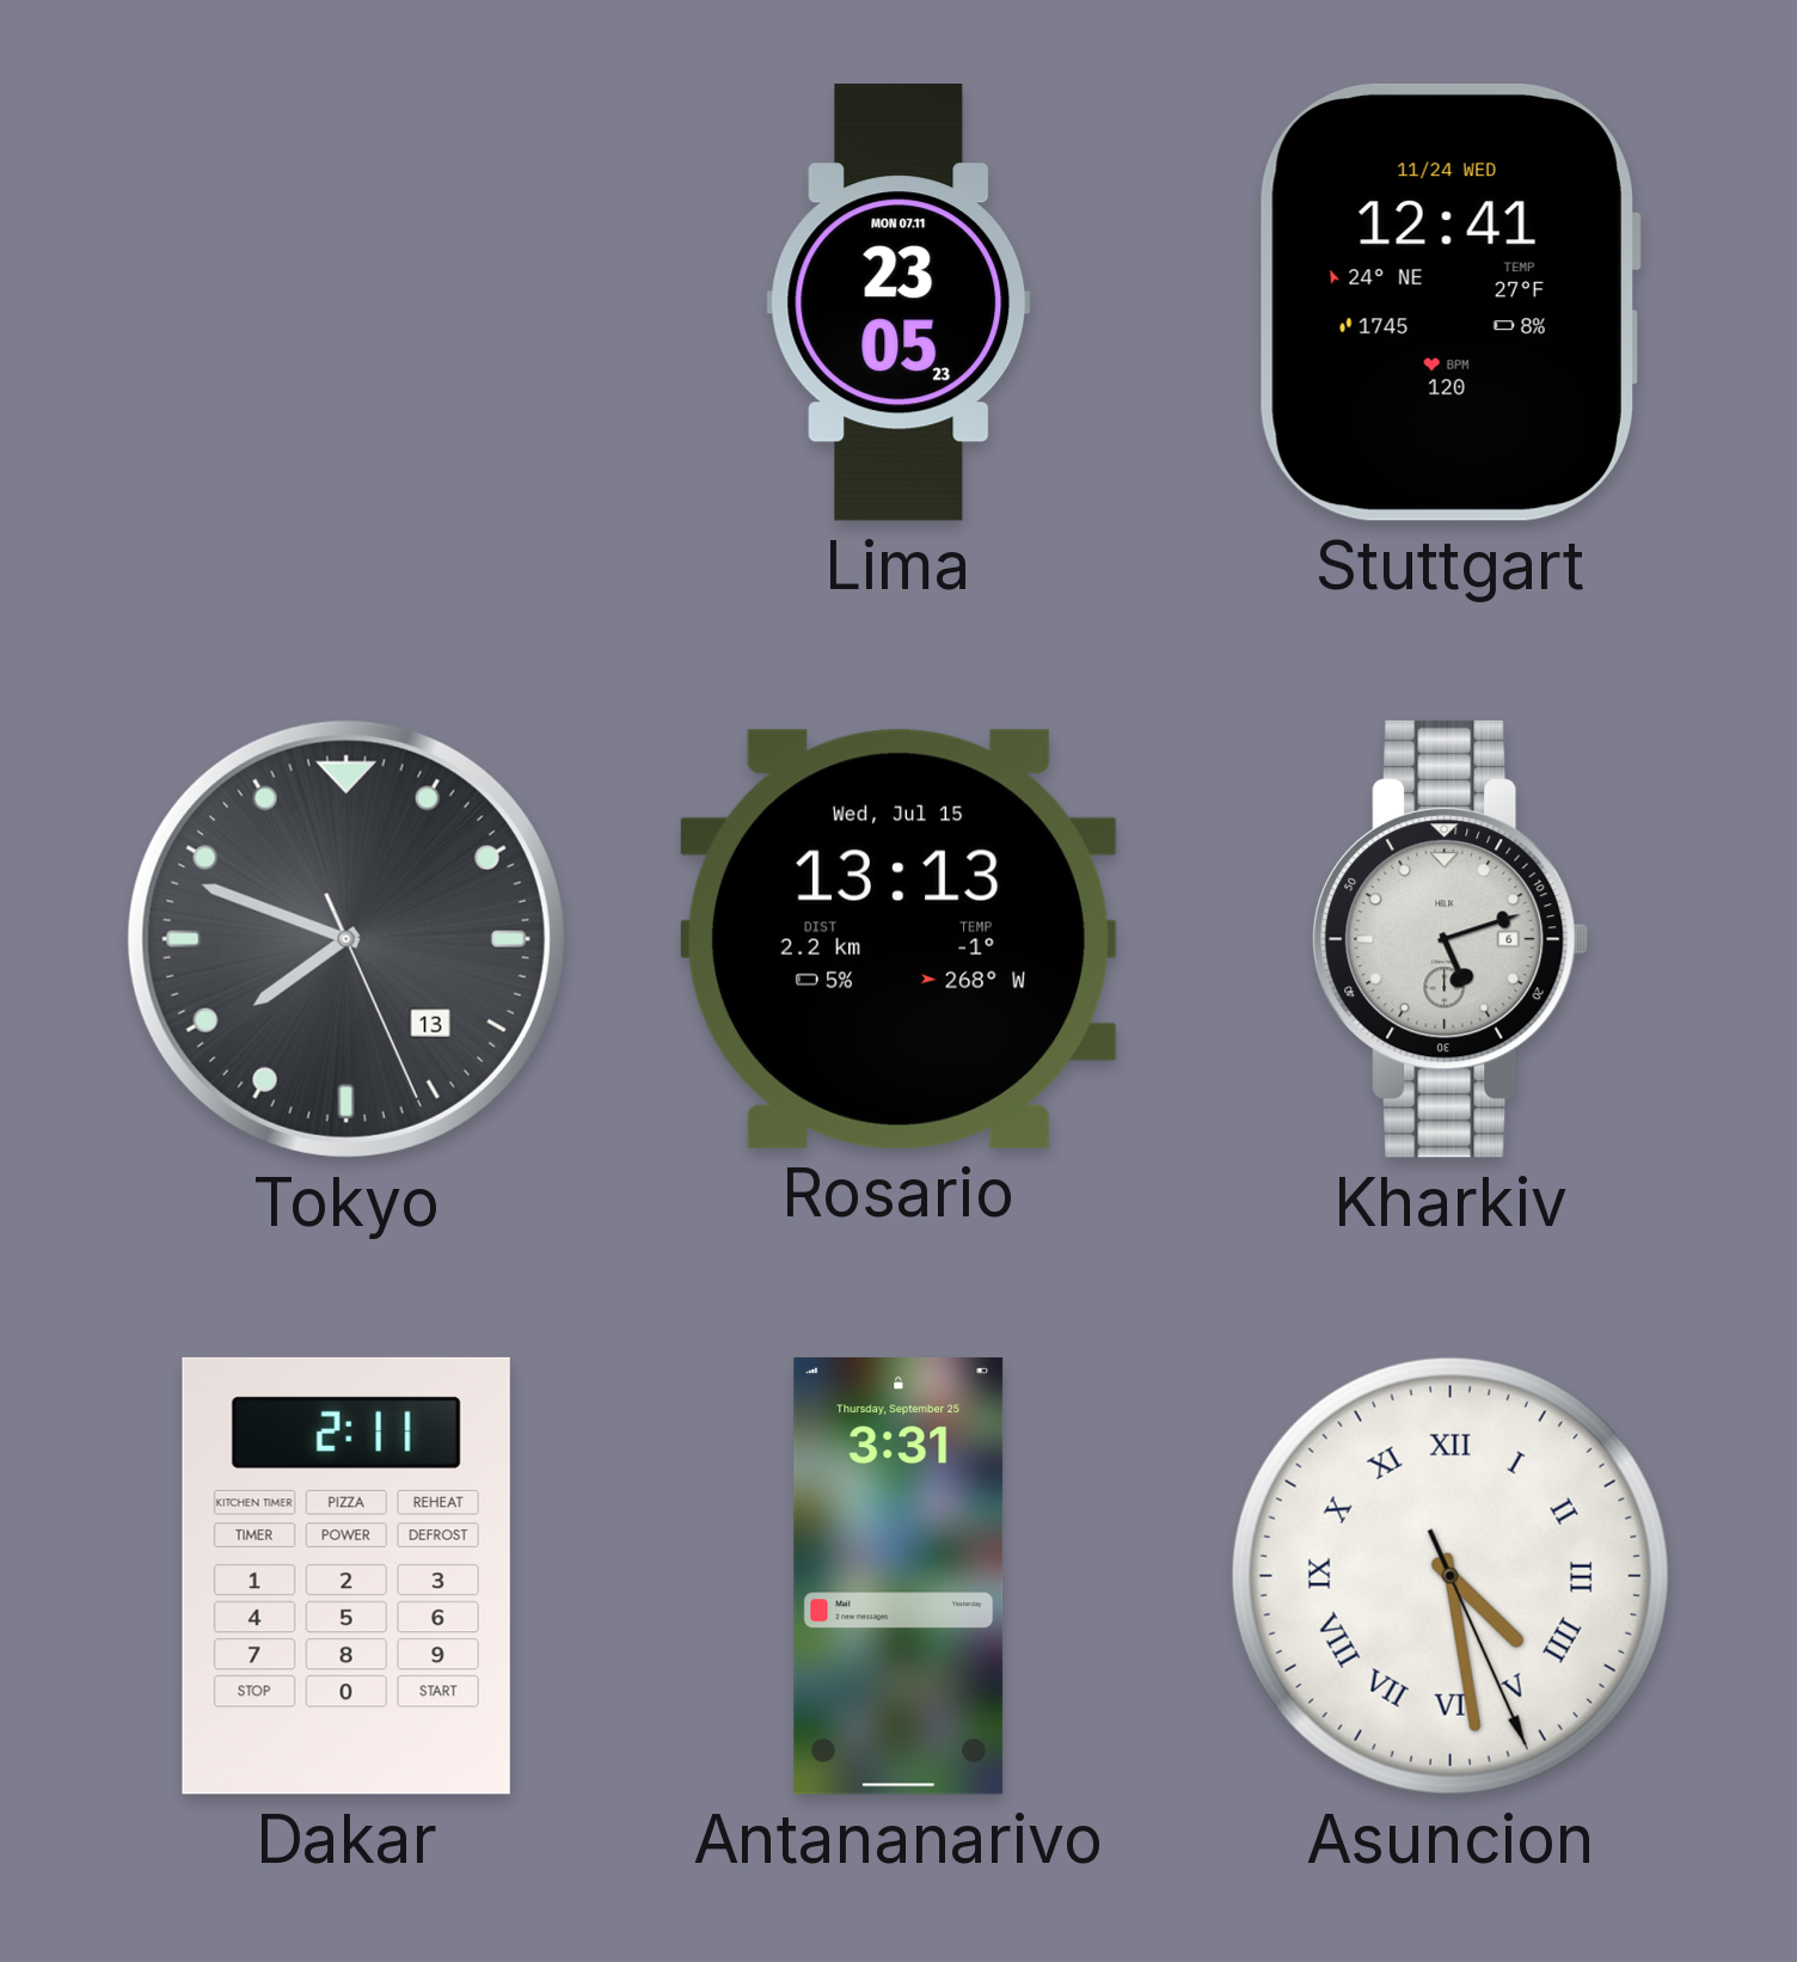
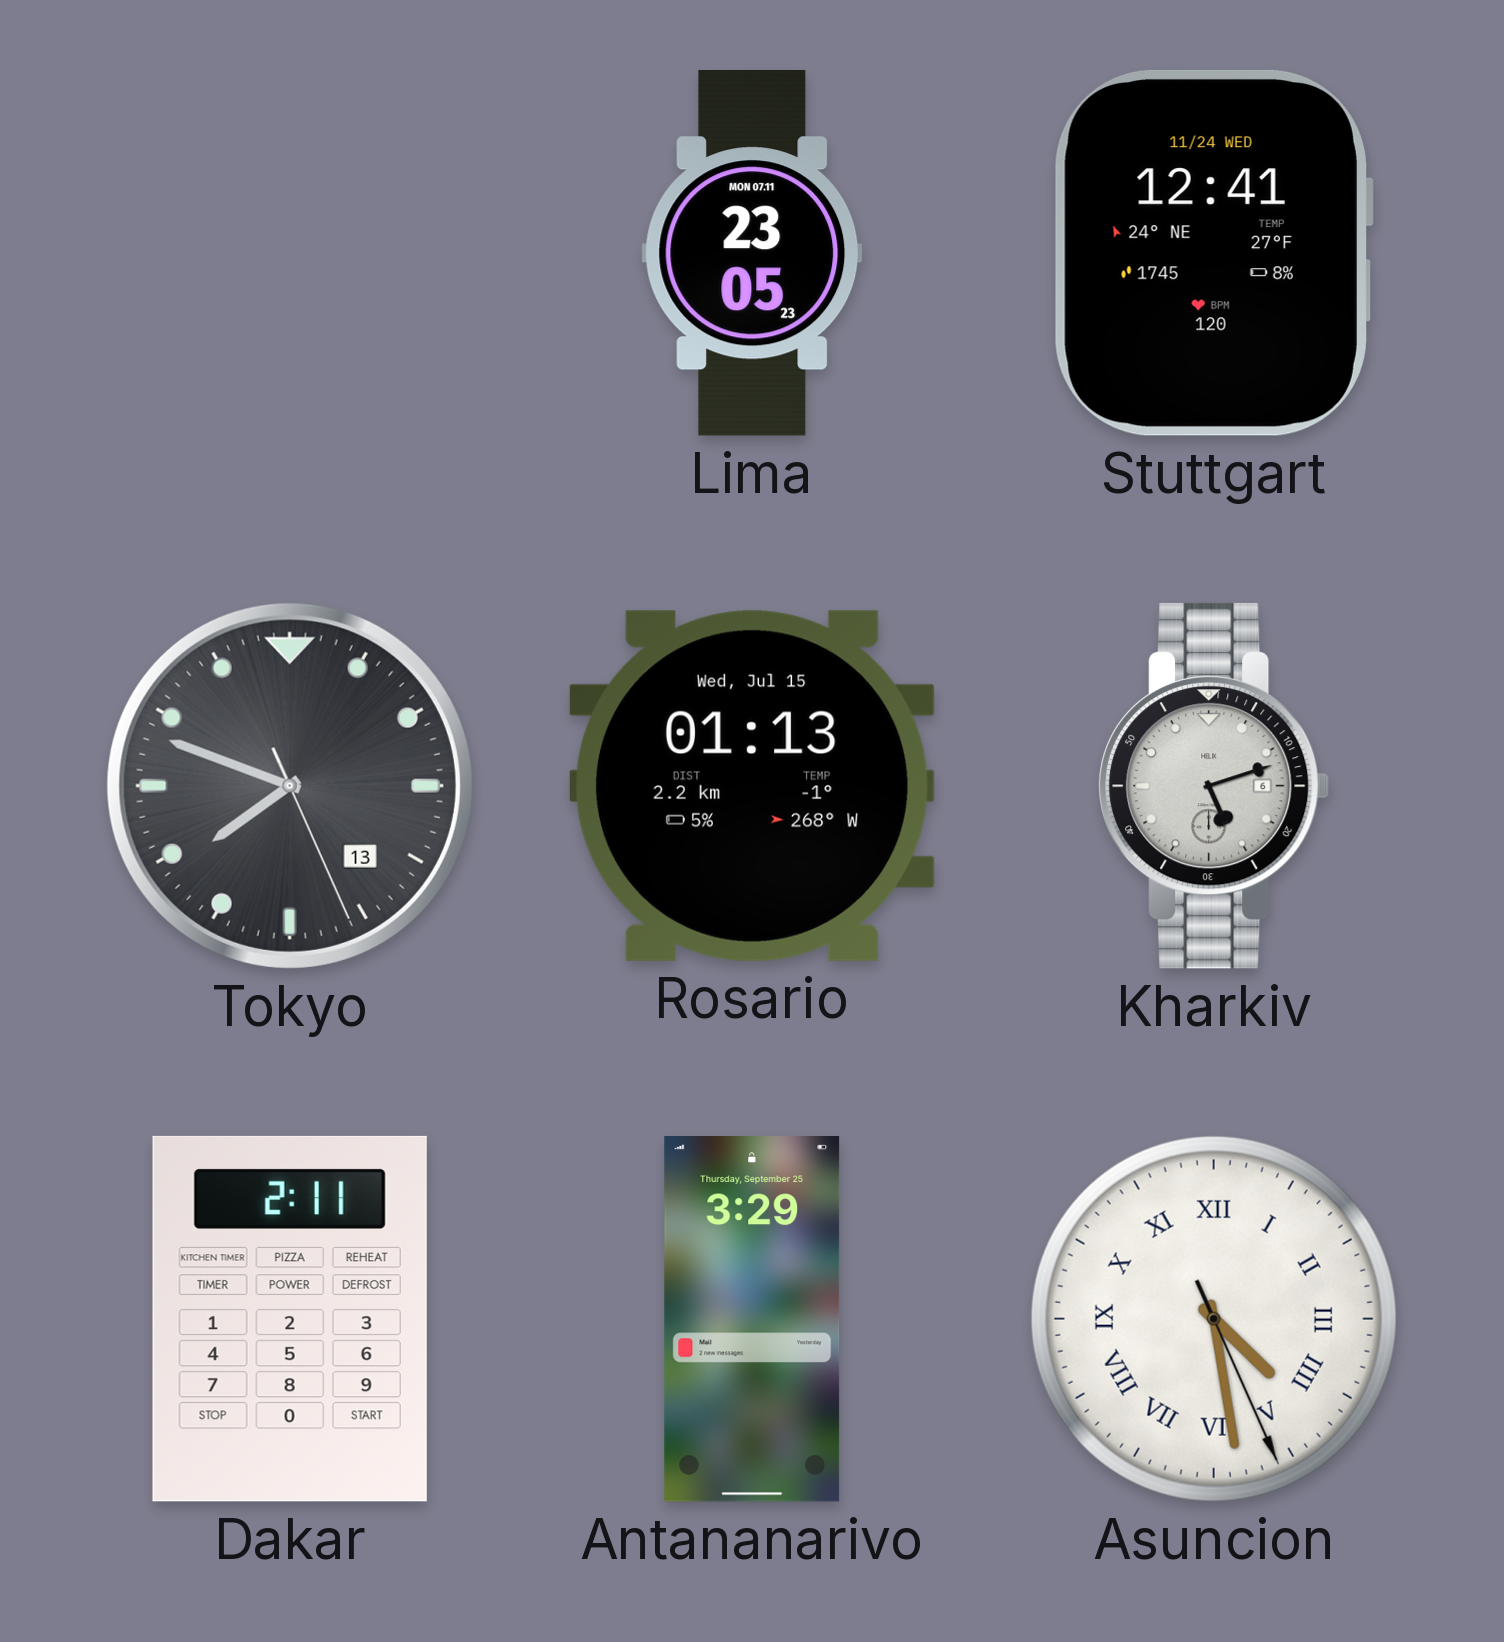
Rosario: 13:13 -> 01:13 (752, 786)
Antananarivo: 3:31 -> 3:29 (752, 1319)
